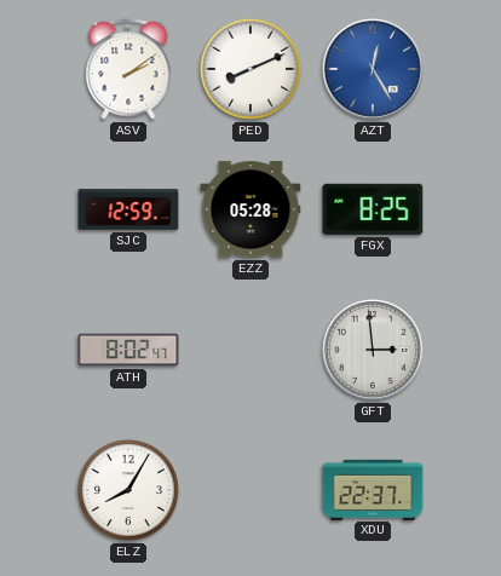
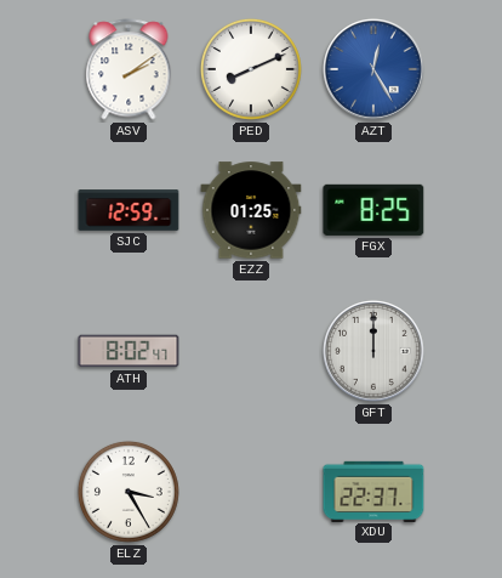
EZZ: 05:28 -> 01:25 (251, 210)
GFT: 2:59 -> 12:00 (375, 352)
ELZ: 8:05 -> 3:25 (129, 492)
